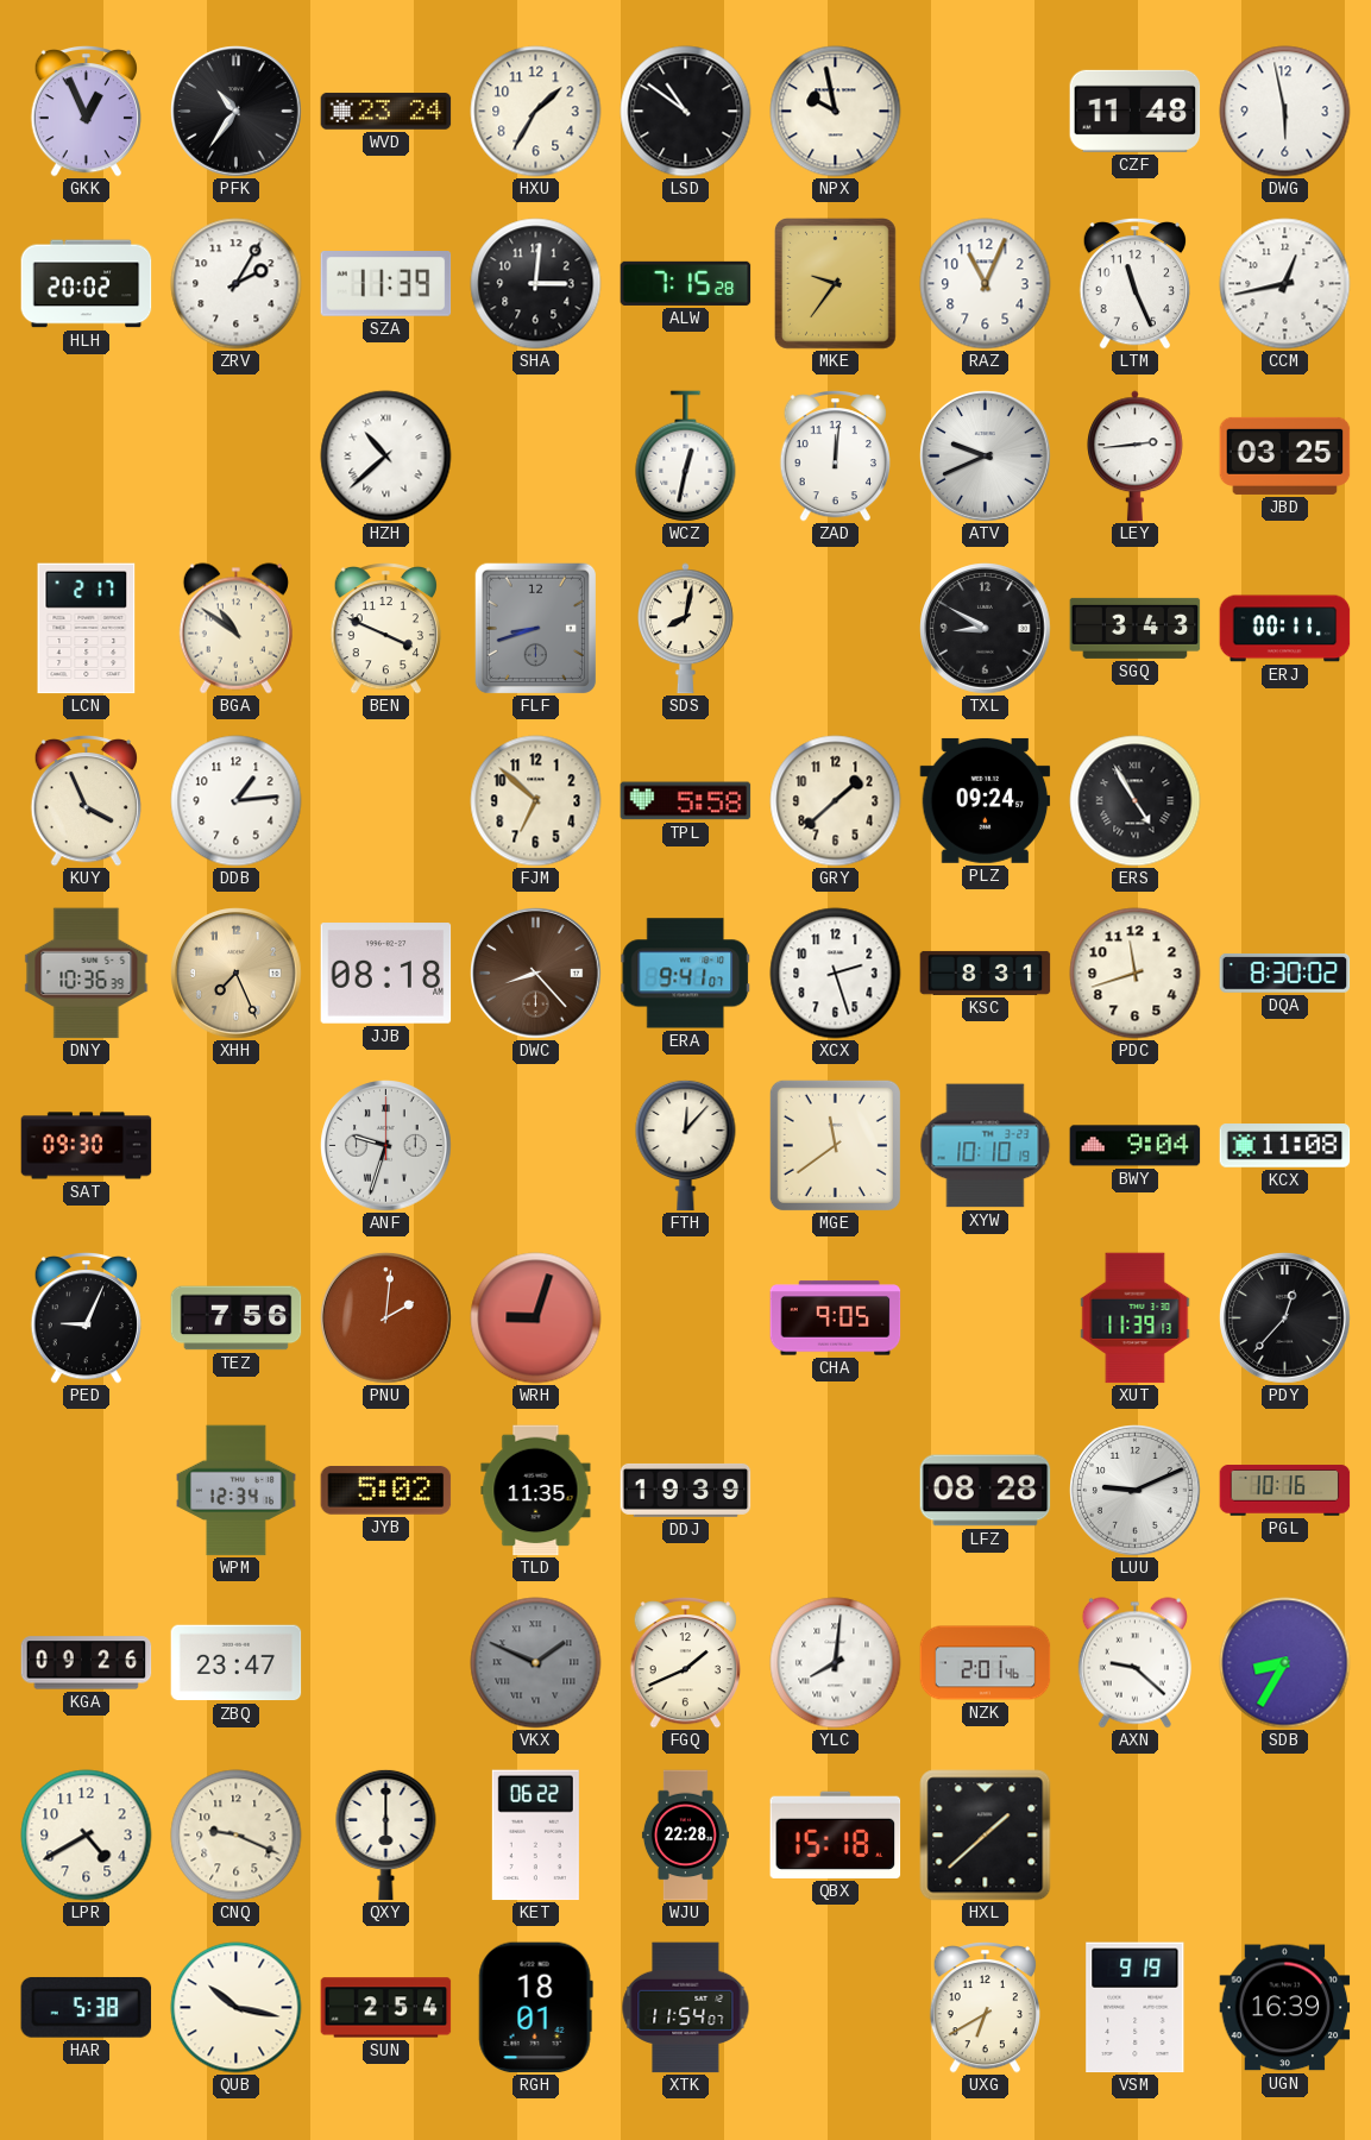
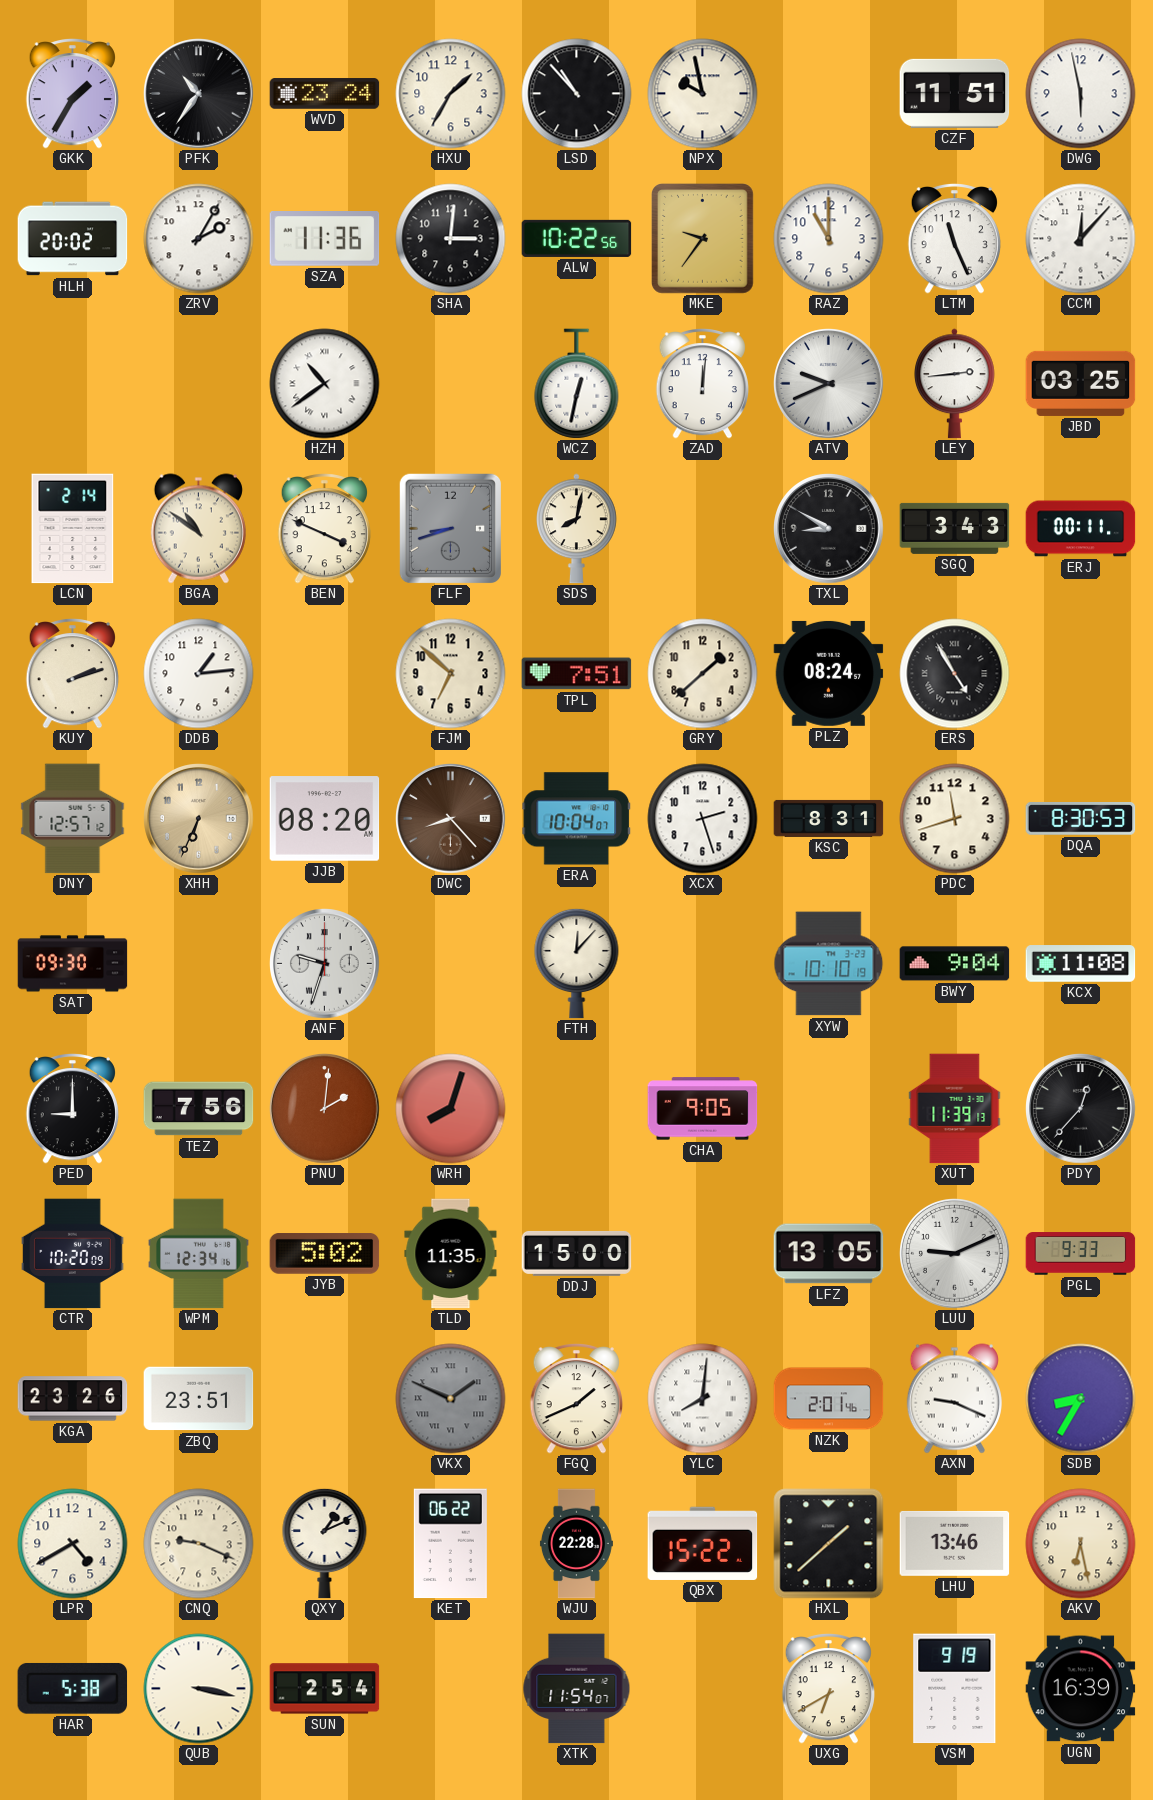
GKK: 12:56 -> 1:35 (72, 94)
LSD: 10:51 -> 10:53 (577, 94)
CZF: 11:48 -> 11:51 (955, 93)
SZA: 11:39 -> 11:36 (325, 239)
ALW: 7:15 -> 10:22 (577, 238)
RAZ: 11:04 -> 11:00 (829, 239)
CCM: 12:43 -> 12:07 (1081, 239)
HZH: 10:38 -> 10:39 (325, 384)
LCN: 2:17 -> 2:14 (73, 529)
KUY: 3:56 -> 2:12 (72, 674)
TPL: 5:58 -> 7:51 (577, 674)
PLZ: 09:24 -> 08:24 (829, 673)
DNY: 10:36 -> 12:57 (73, 819)
XHH: 7:26 -> 6:34 (199, 819)
JJB: 08:18 -> 08:20 (325, 819)
ERA: 9:41 -> 10:04 (577, 819)
DQA: 8:30:02 -> 8:30:53 (1081, 819)
MGE: 11:39 -> none (835, 1145)
PED: 9:04 -> 9:00 (72, 1109)
WRH: 9:03 -> 8:03 (451, 1109)
CTR: none -> 10:20 (73, 1254)
DDJ: 19:39 -> 15:00 (577, 1253)
LFZ: 08:28 -> 13:05 (829, 1254)
PGL: 10:16 -> 9:33 (1081, 1254)
KGA: 09:26 -> 23:26 (73, 1399)
ZBQ: 23:47 -> 23:51 (199, 1399)
AXN: 9:22 -> 9:19 (954, 1399)
QXY: 6:00 -> 1:11 (325, 1543)
QBX: 15:18 -> 15:22 (703, 1543)
LHU: none -> 13:46 (955, 1543)
AKV: none -> 6:28 (1081, 1544)
QUB: 10:17 -> 3:17 (199, 1689)
RGH: 18:01 -> none (535, 2008)
